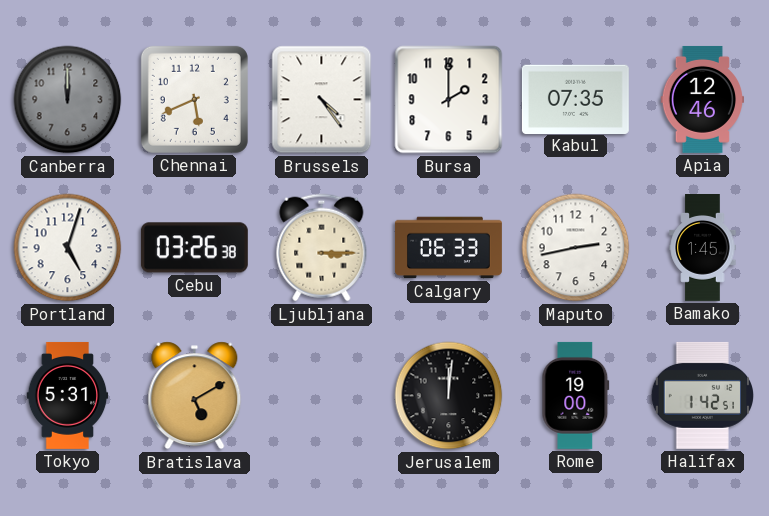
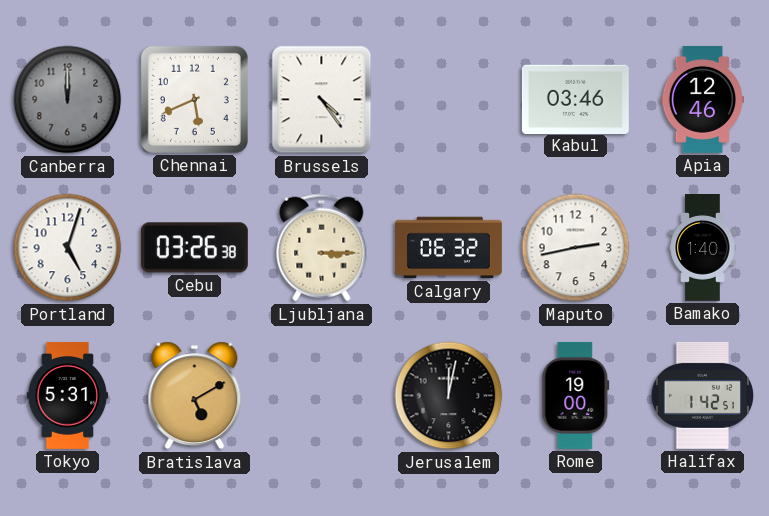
Bursa: 2:00 -> none (449, 100)
Kabul: 07:35 -> 03:46 (575, 99)
Calgary: 06:33 -> 06:32 (448, 248)
Bamako: 1:45 -> 1:40 (703, 248)
Jerusalem: 12:01 -> 12:02 (449, 396)
